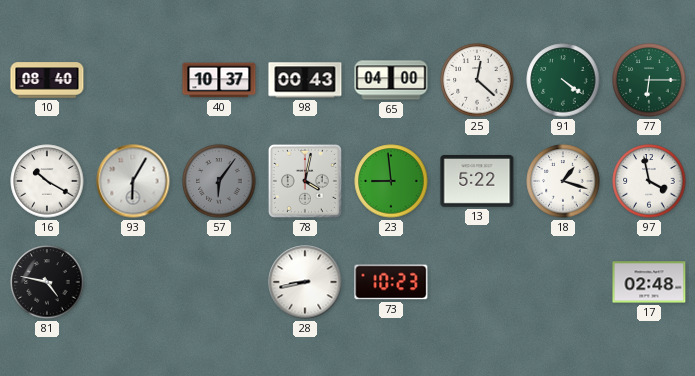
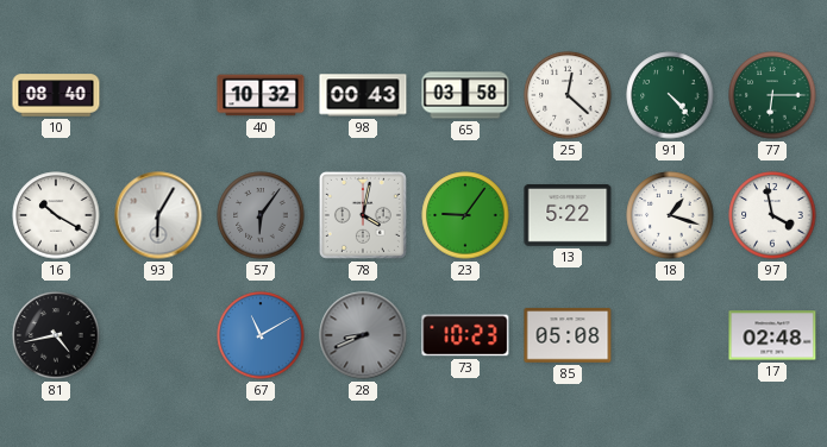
40: 10:37 -> 10:32 (261, 95)
65: 04:00 -> 03:58 (465, 95)
91: 4:21 -> 4:23 (670, 95)
23: 8:59 -> 9:06 (465, 215)
81: 4:47 -> 4:43 (56, 335)
67: none -> 11:10 (261, 335)
28: 8:43 -> 8:41 (363, 335)
28 dial: white -> grey (363, 335)
85: none -> 05:08 (568, 335)
